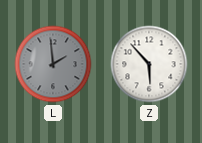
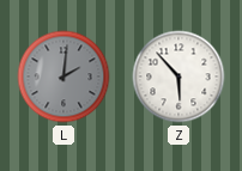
L: 1:59 -> 2:01 (63, 77)
